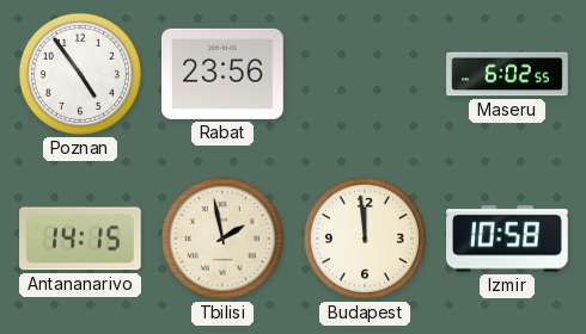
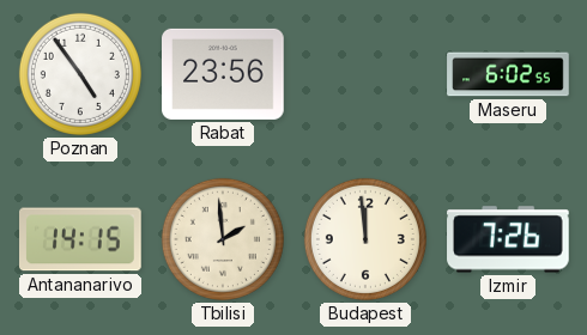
Tbilisi: 1:58 -> 1:59 (223, 239)
Izmir: 10:58 -> 7:26 (508, 239)
